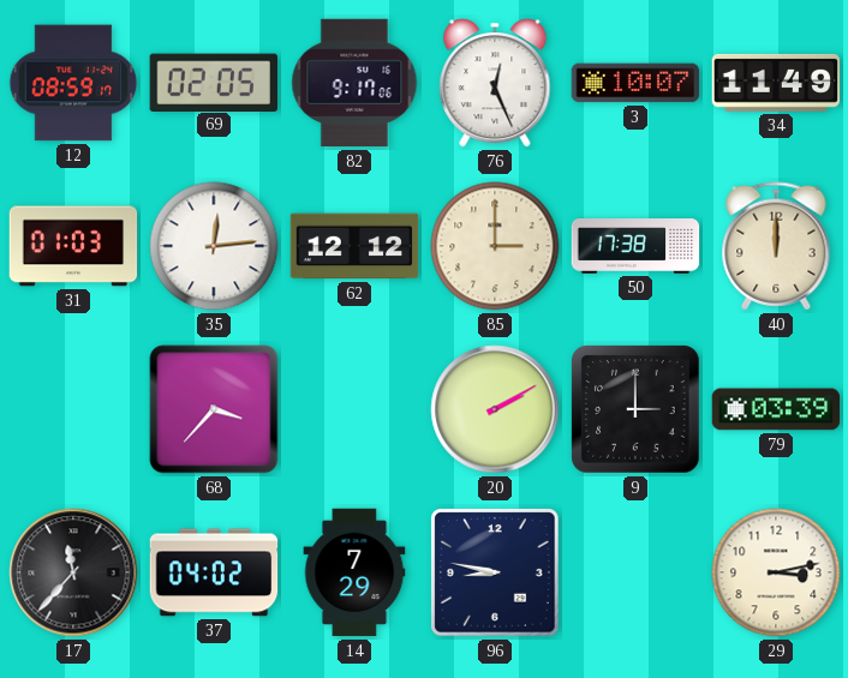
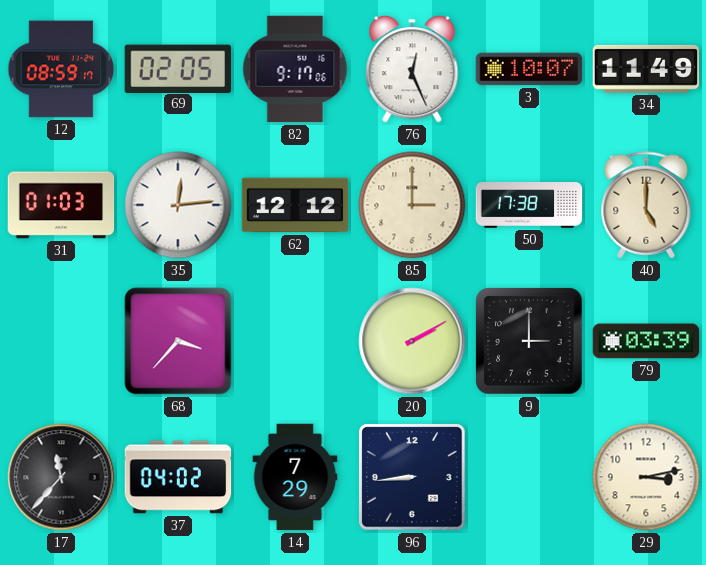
40: 12:00 -> 5:00 (646, 205)
96: 8:47 -> 8:44 (412, 477)
